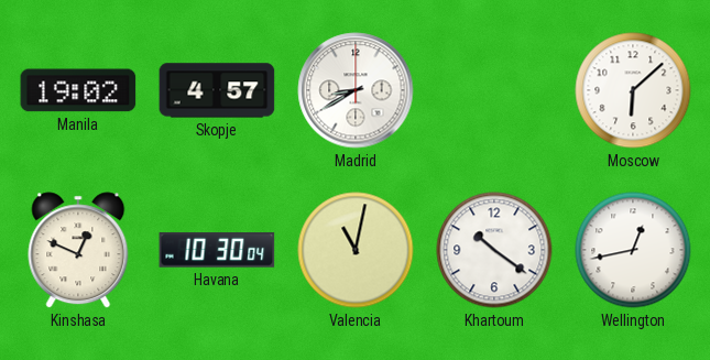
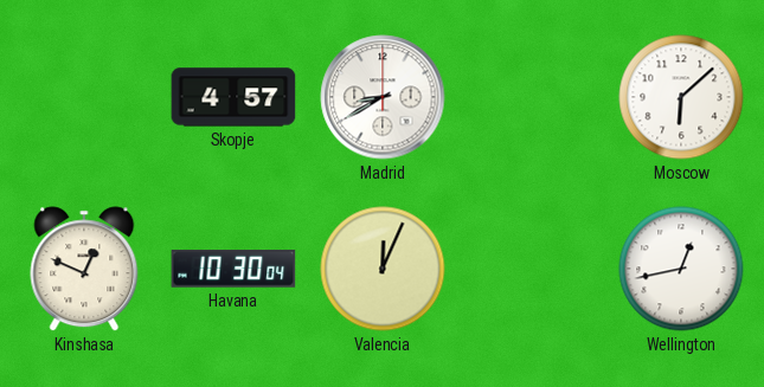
Manila: 19:02 -> none (78, 90)
Valencia: 11:02 -> 12:04 (383, 269)
Khartoum: 10:21 -> none (494, 250)
